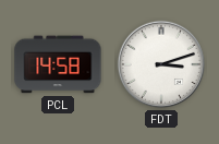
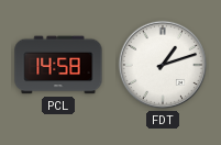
FDT: 3:12 -> 1:12 (163, 65)
